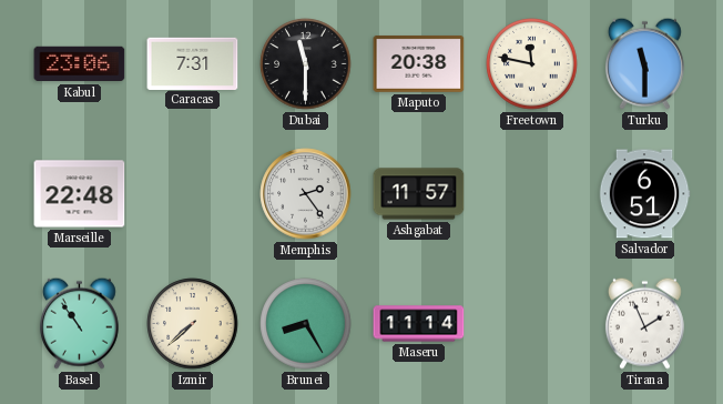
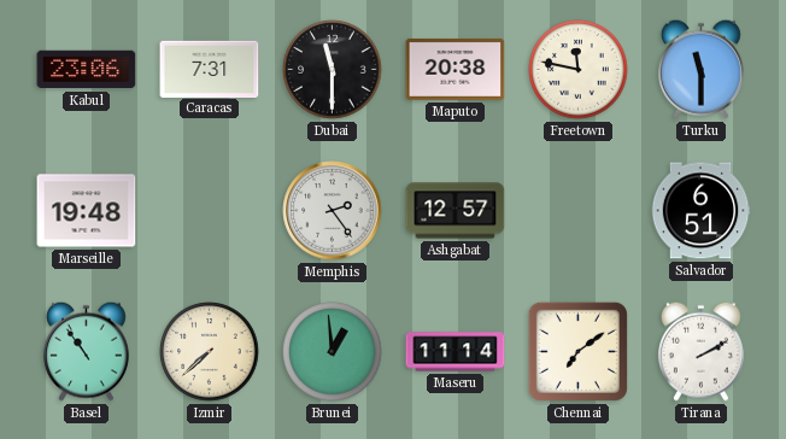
Marseille: 22:48 -> 19:48 (87, 211)
Ashgabat: 11:57 -> 12:57 (456, 211)
Brunei: 8:25 -> 12:59 (333, 352)
Chennai: none -> 7:09 (577, 351)
Tirana: 1:56 -> 2:10 (700, 351)
